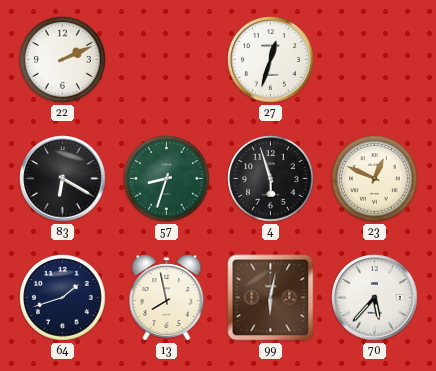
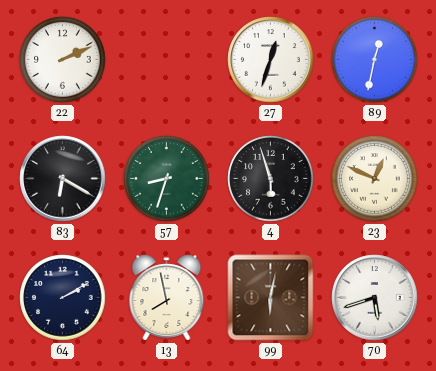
89: none -> 12:32 (375, 60)
64: 1:42 -> 2:10 (63, 298)
70: 5:37 -> 5:42 (375, 298)
